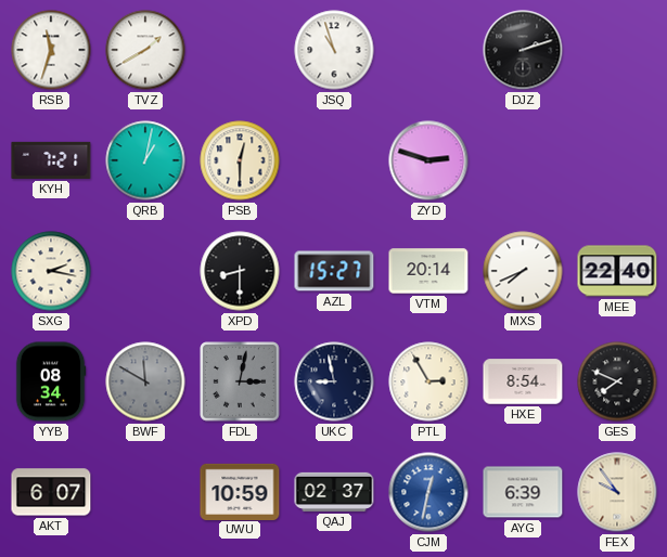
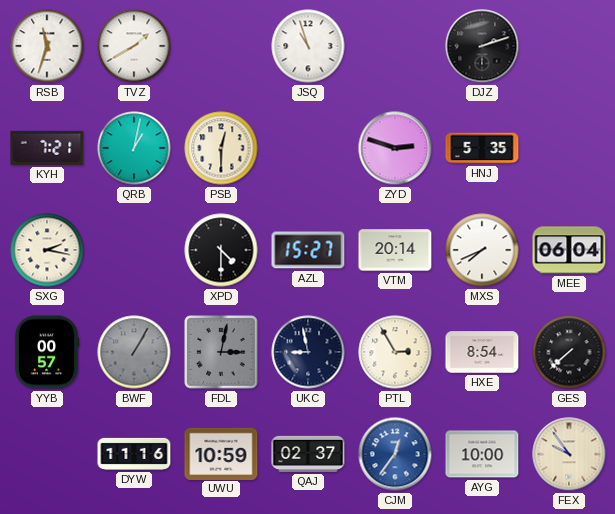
HNJ: none -> 5:35 (482, 148)
XPD: 8:30 -> 4:30 (221, 250)
MEE: 22:40 -> 06:04 (569, 250)
YYB: 08:34 -> 00:57 (47, 352)
BWF: 11:50 -> 1:05 (134, 352)
GES: 7:49 -> 7:38 (569, 352)
AKT: 6:07 -> none (51, 492)
DYW: none -> 11:16 (134, 454)
CJM: 12:32 -> 12:36 (395, 454)
AYG: 6:39 -> 10:00 (482, 454)
